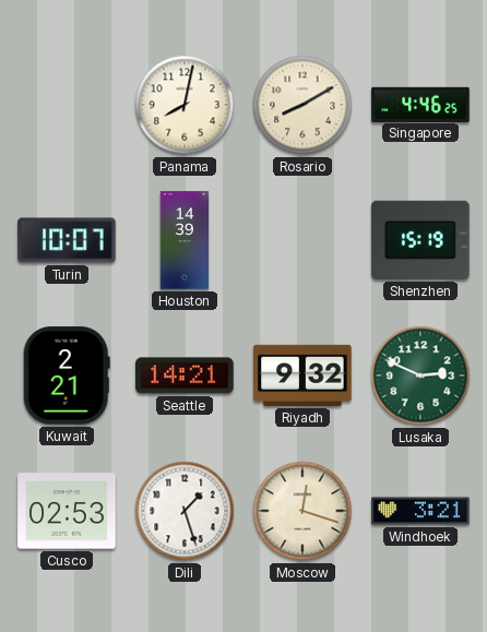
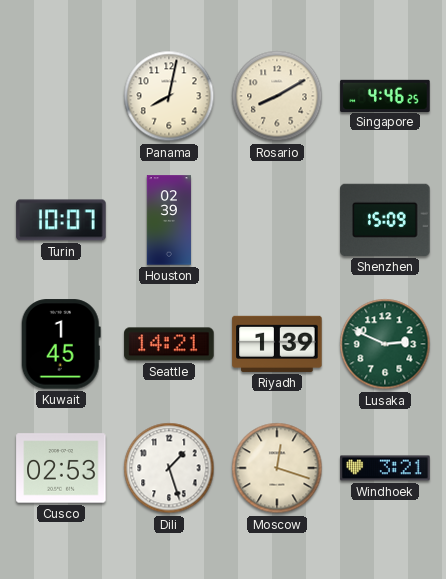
Houston: 14:39 -> 02:39 (168, 220)
Shenzhen: 15:19 -> 15:09 (385, 220)
Kuwait: 2:21 -> 1:45 (61, 344)
Riyadh: 9:32 -> 1:39 (277, 344)
